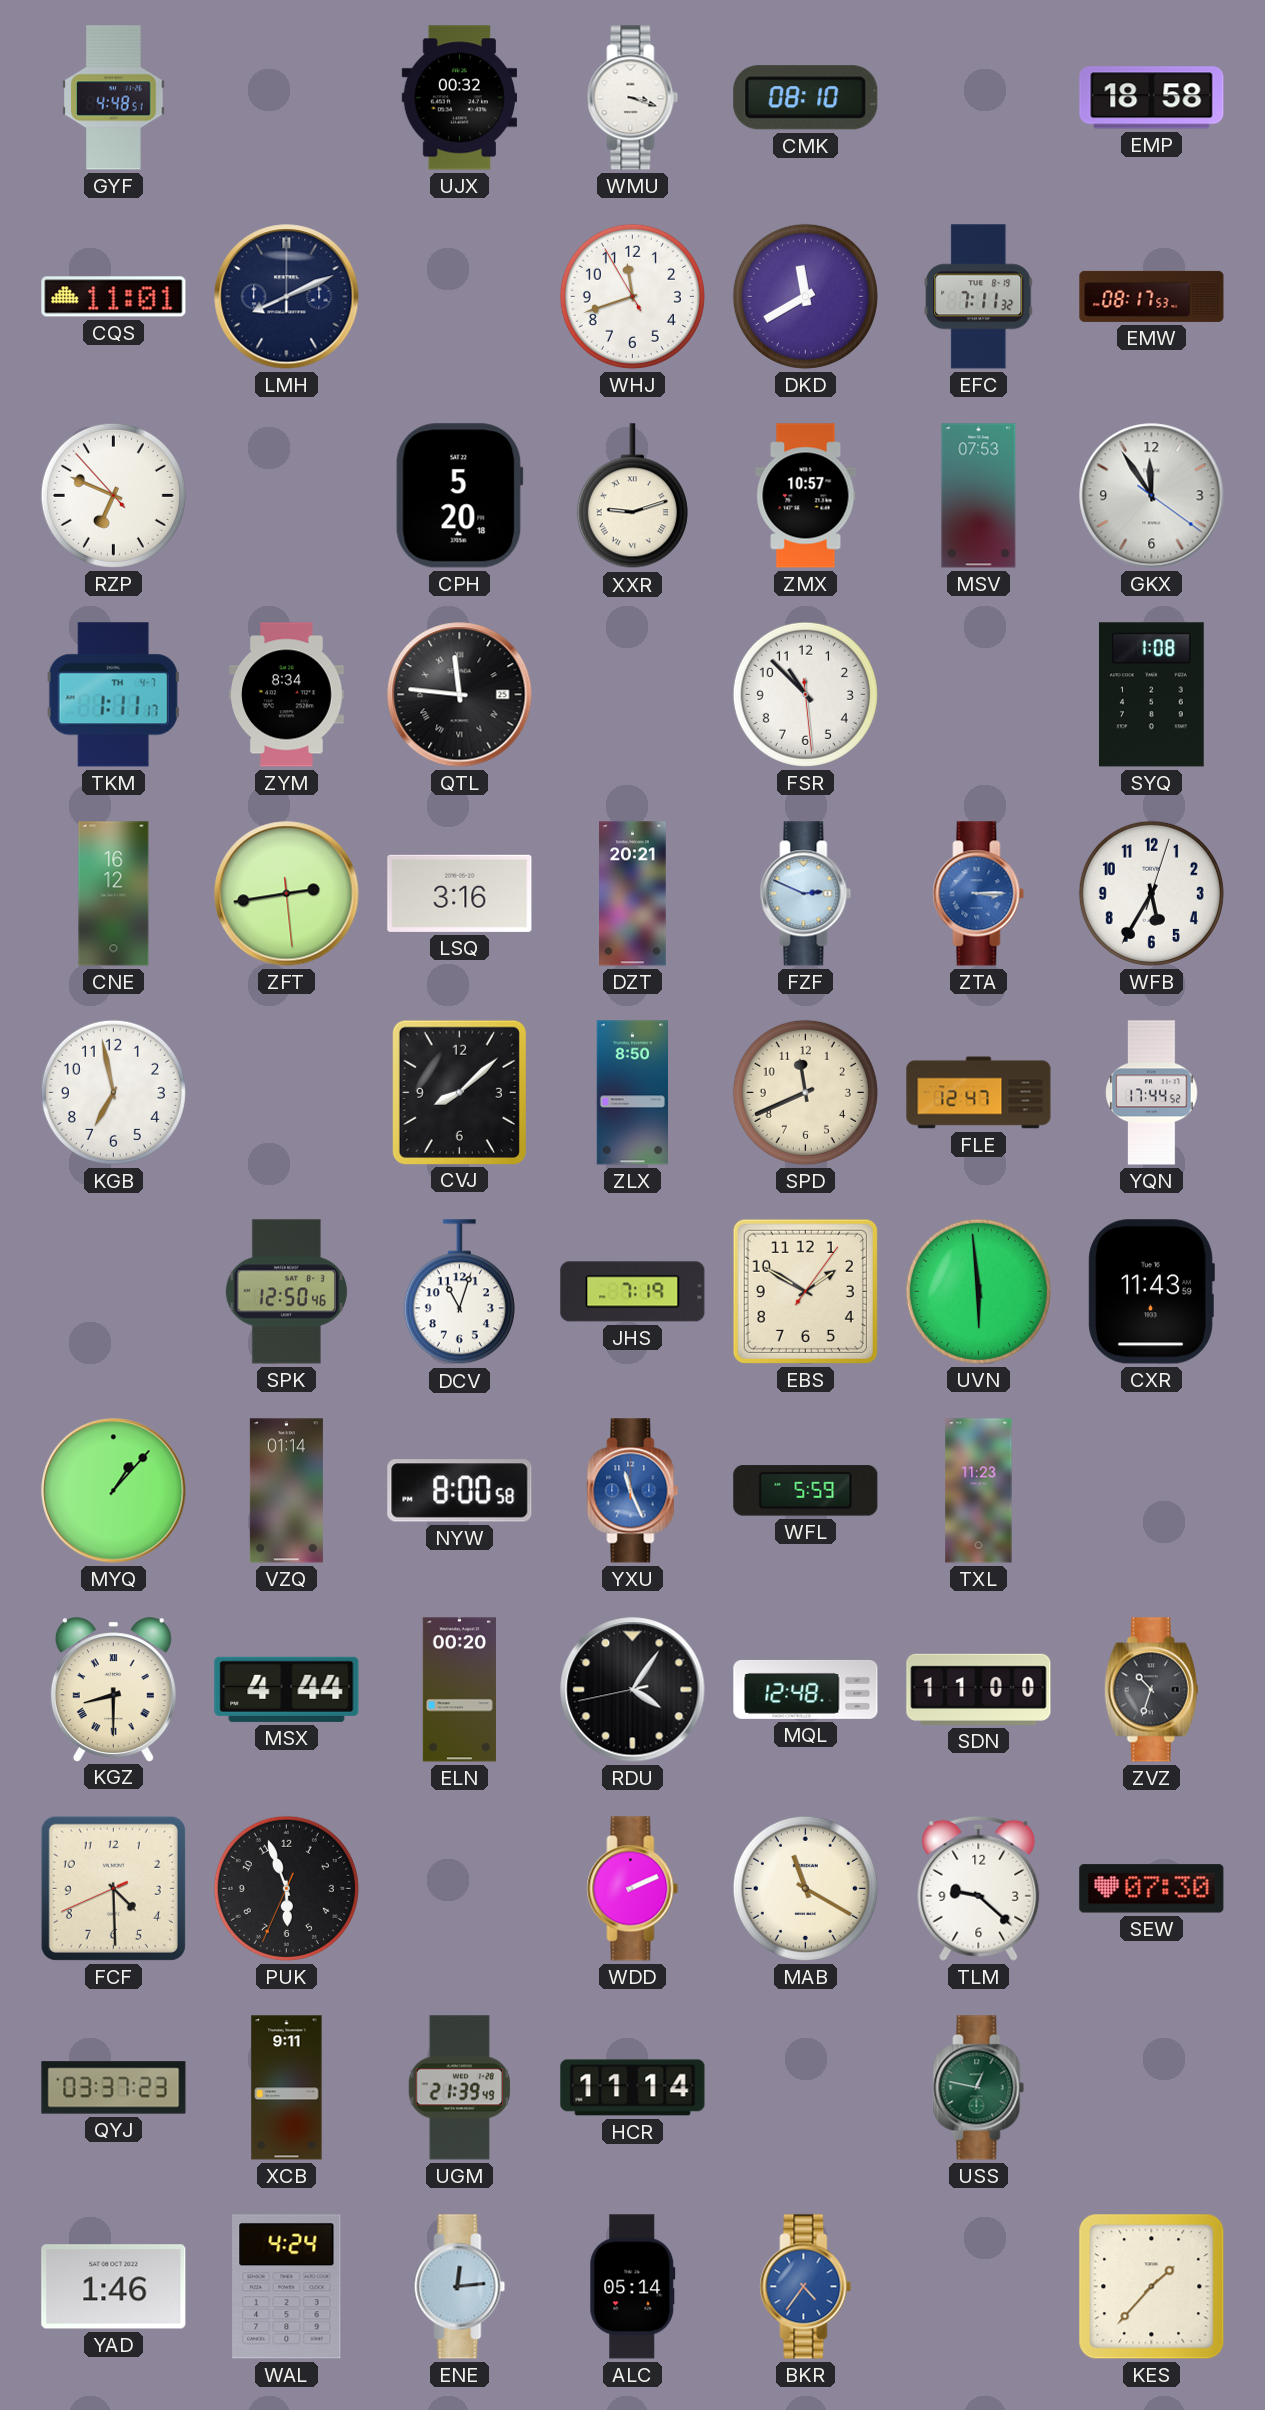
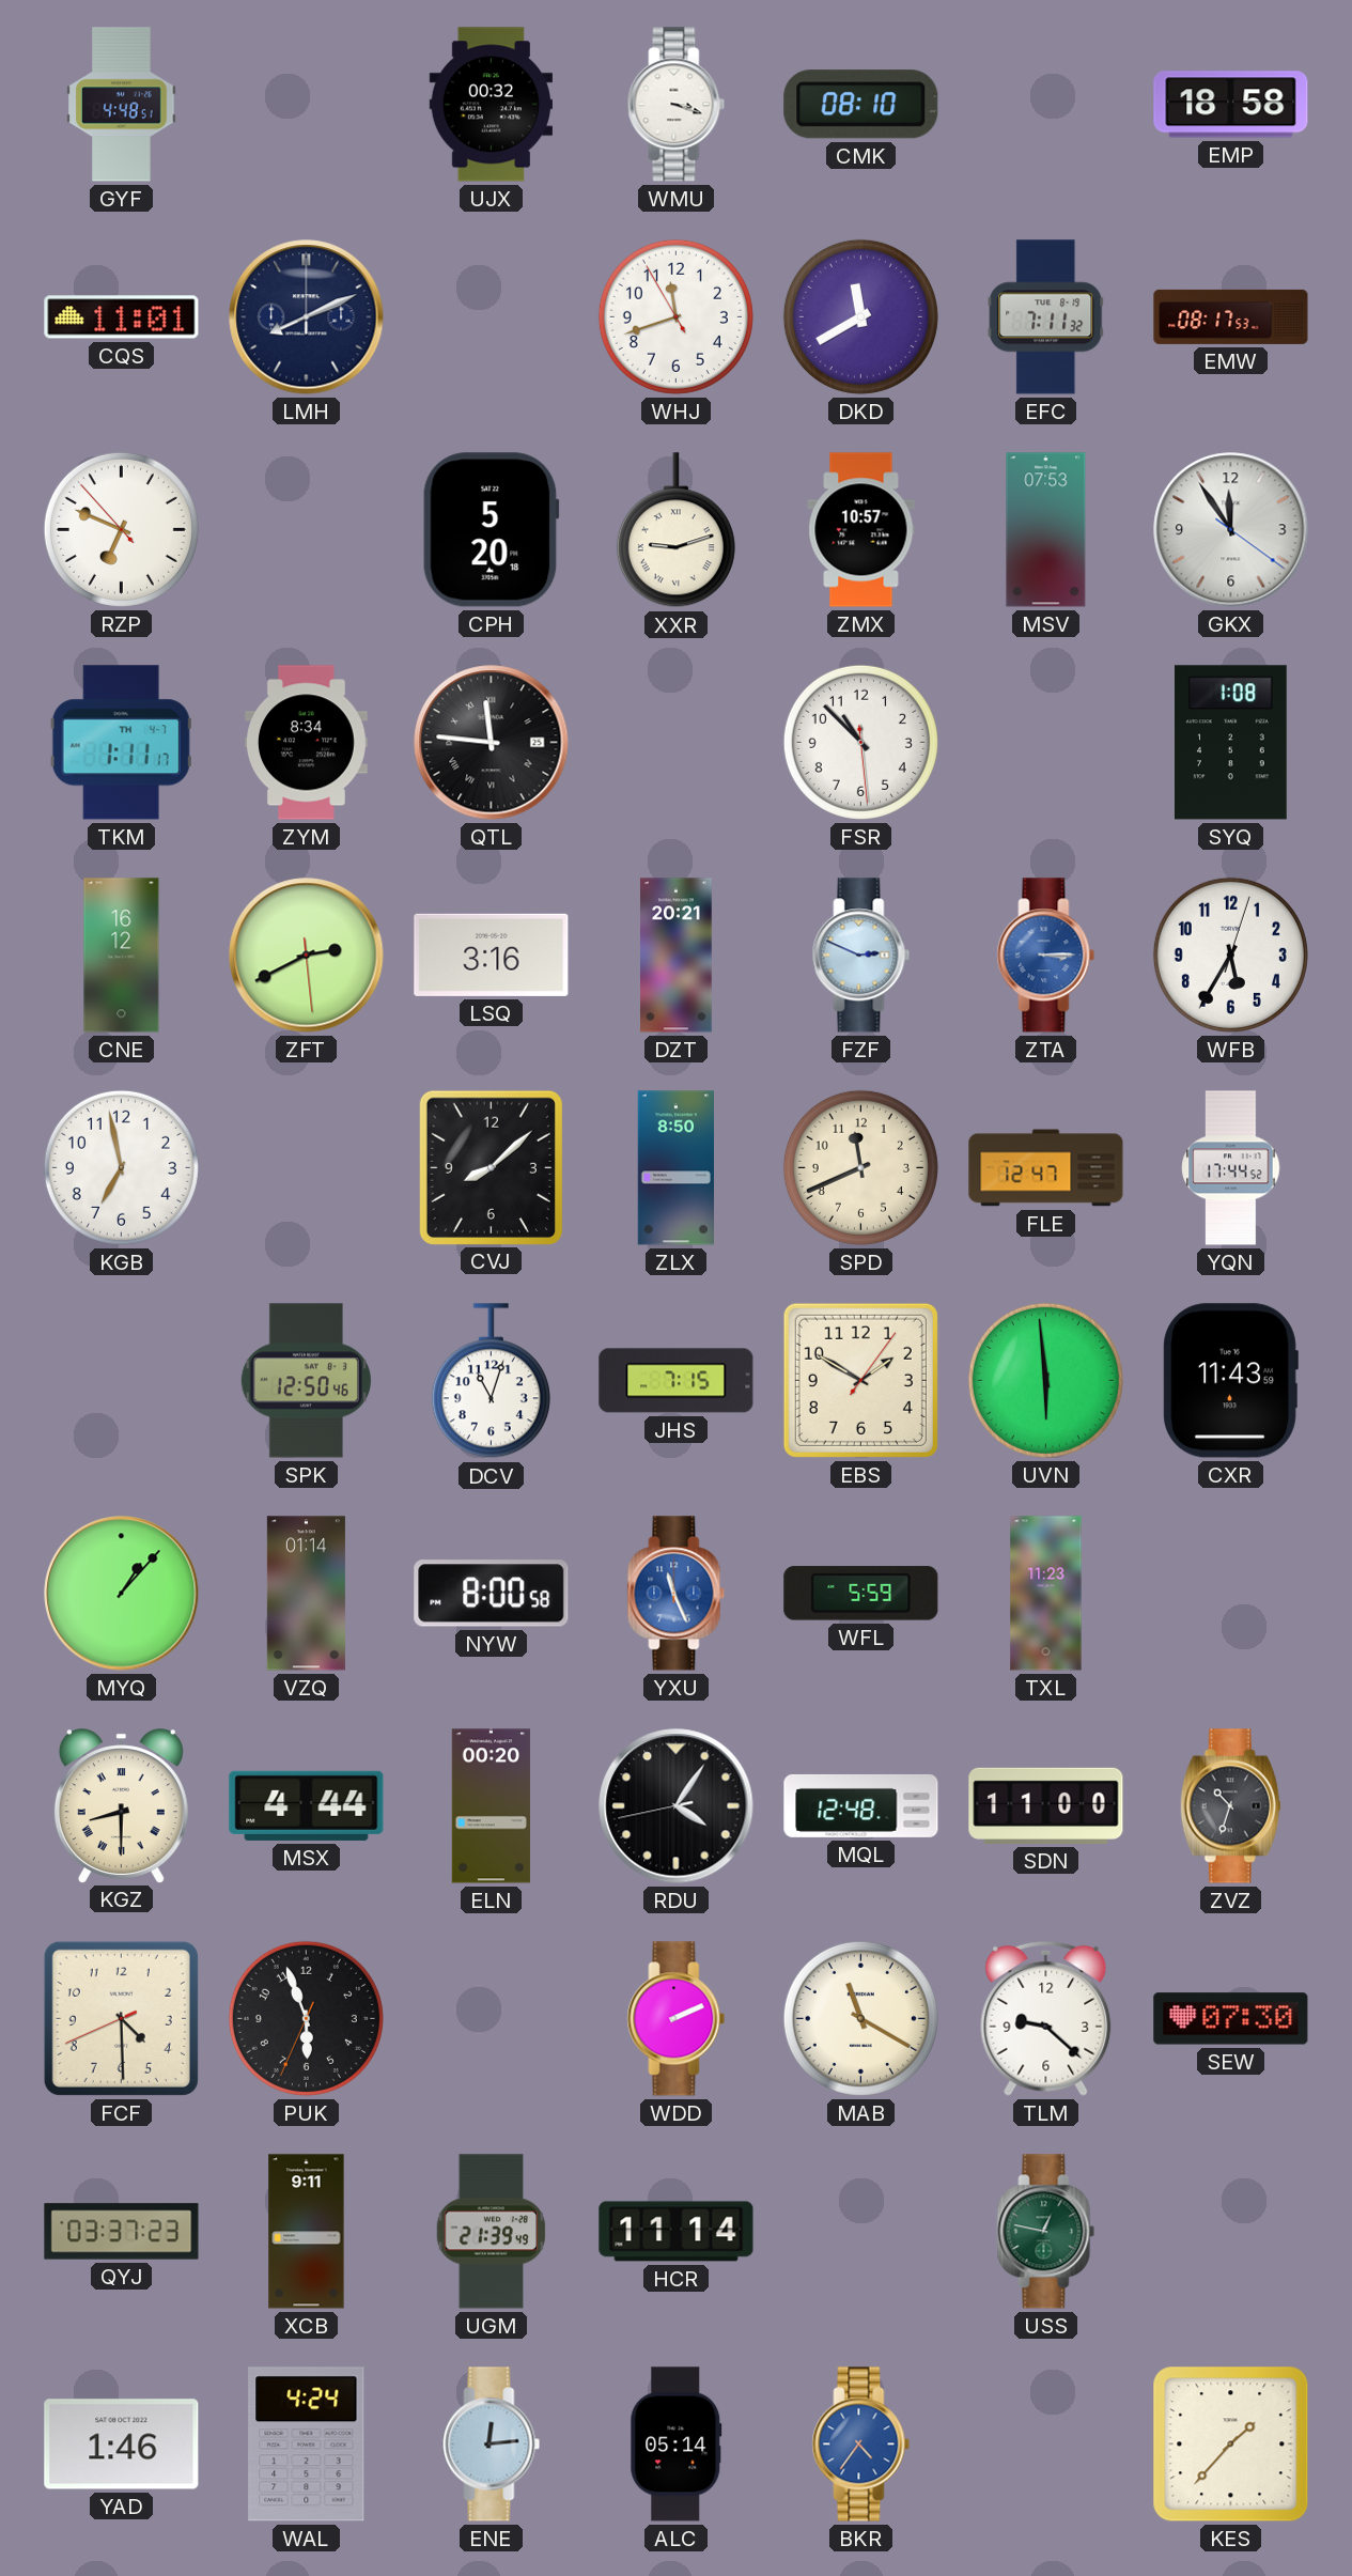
ZFT: 2:43 -> 2:40 (307, 956)
JHS: 7:19 -> 7:15 (677, 1381)
